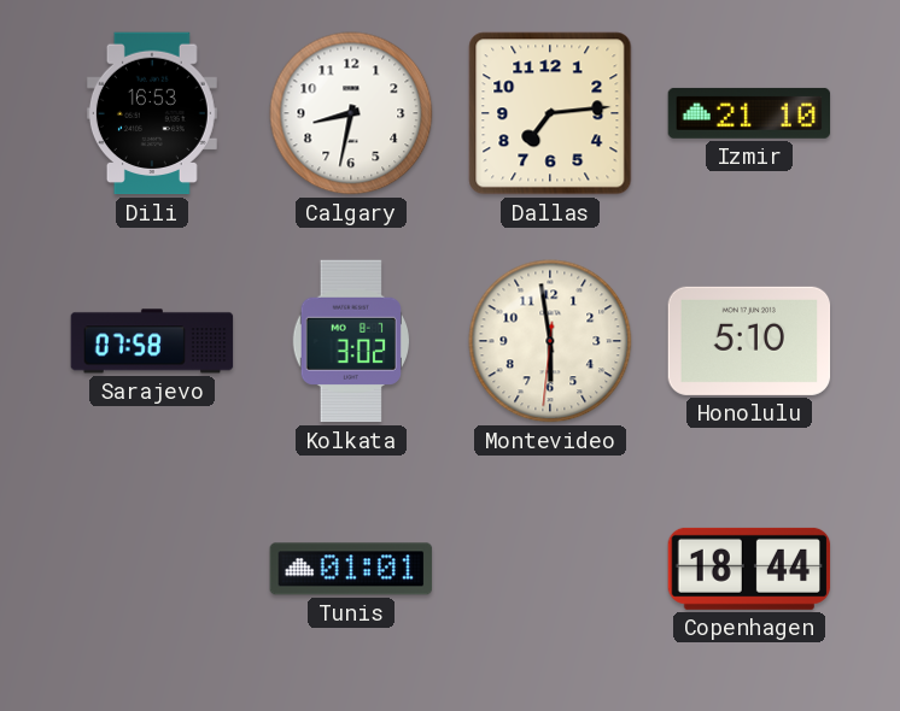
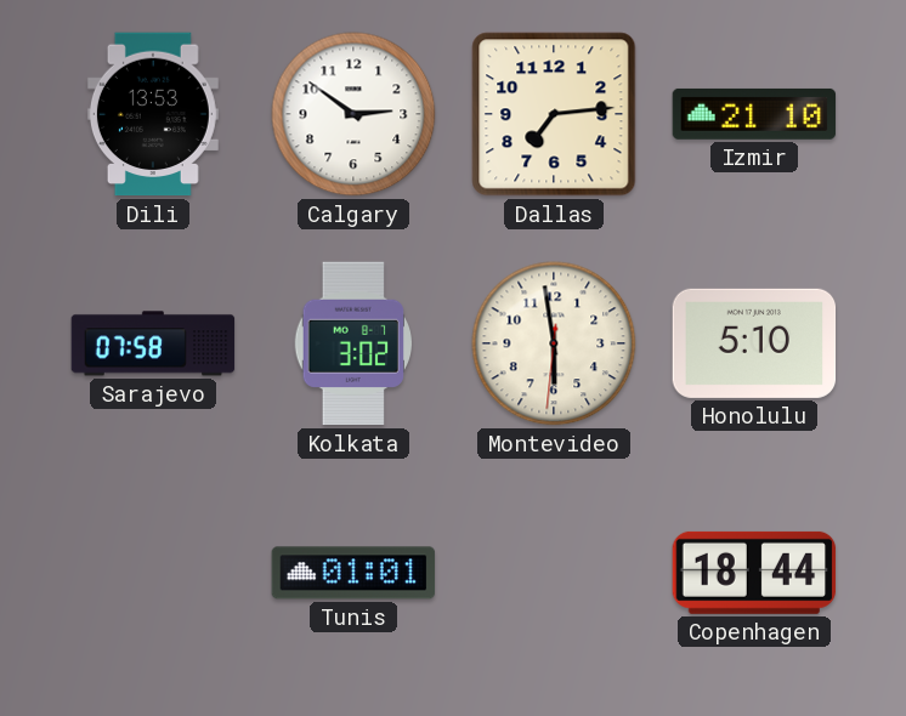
Dili: 16:53 -> 13:53 (153, 114)
Calgary: 8:32 -> 2:51 (353, 114)
